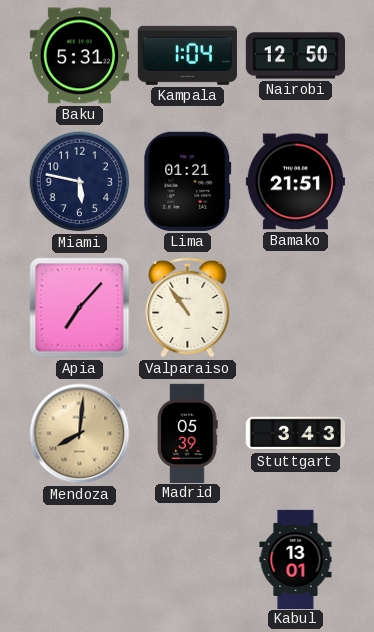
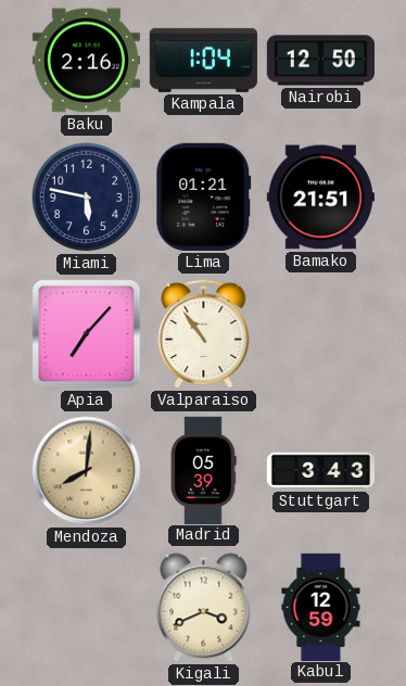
Baku: 5:31 -> 2:16 (86, 61)
Kigali: none -> 3:41 (204, 608)
Kabul: 13:01 -> 12:59 (321, 607)
